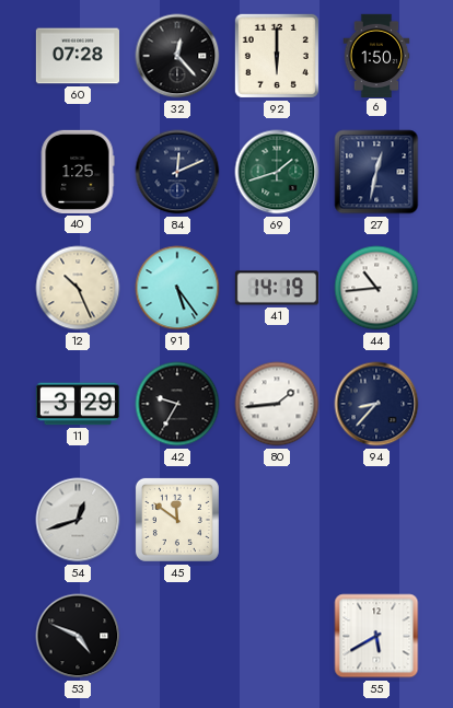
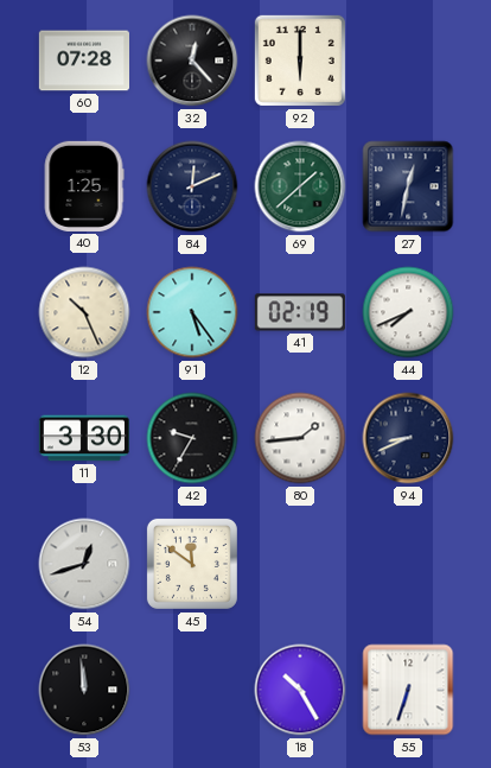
6: 1:50 -> none (376, 55)
69: 1:42 -> 1:38 (300, 186)
41: 14:19 -> 02:19 (300, 312)
44: 10:44 -> 7:41 (408, 312)
11: 3:29 -> 3:30 (83, 438)
94: 8:37 -> 8:41 (408, 438)
53: 4:49 -> 11:59 (84, 690)
18: none -> 10:25 (300, 690)
55: 5:40 -> 6:33 (408, 690)
